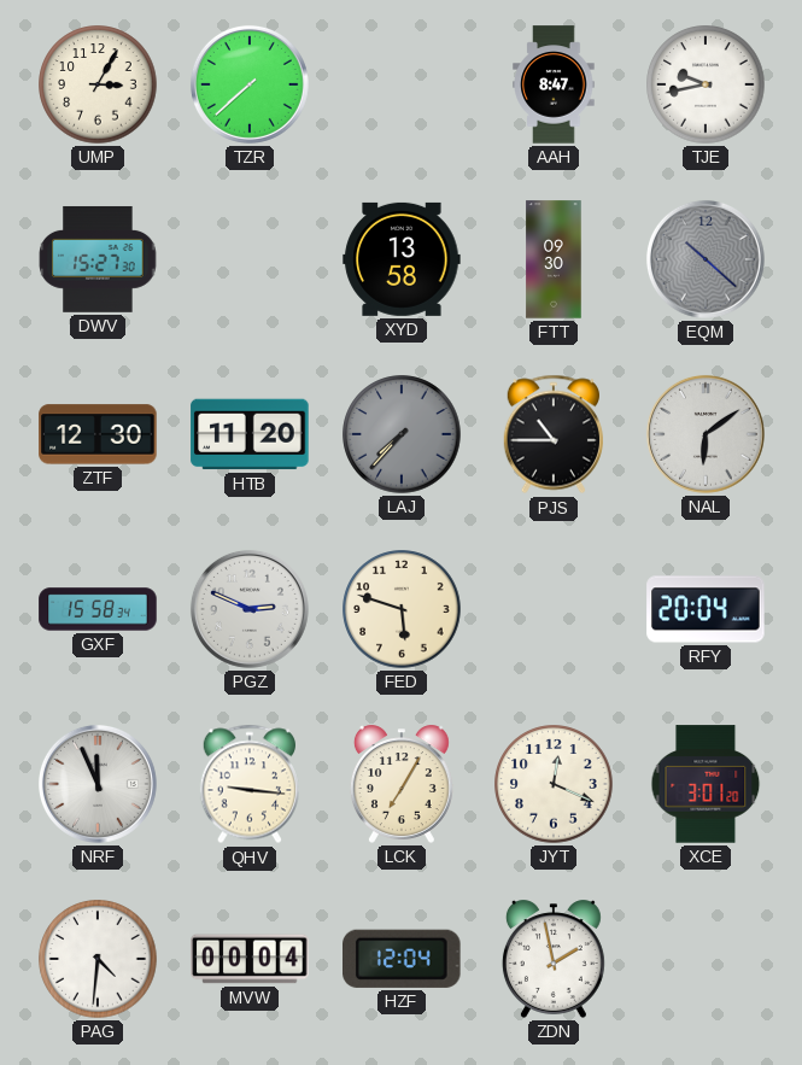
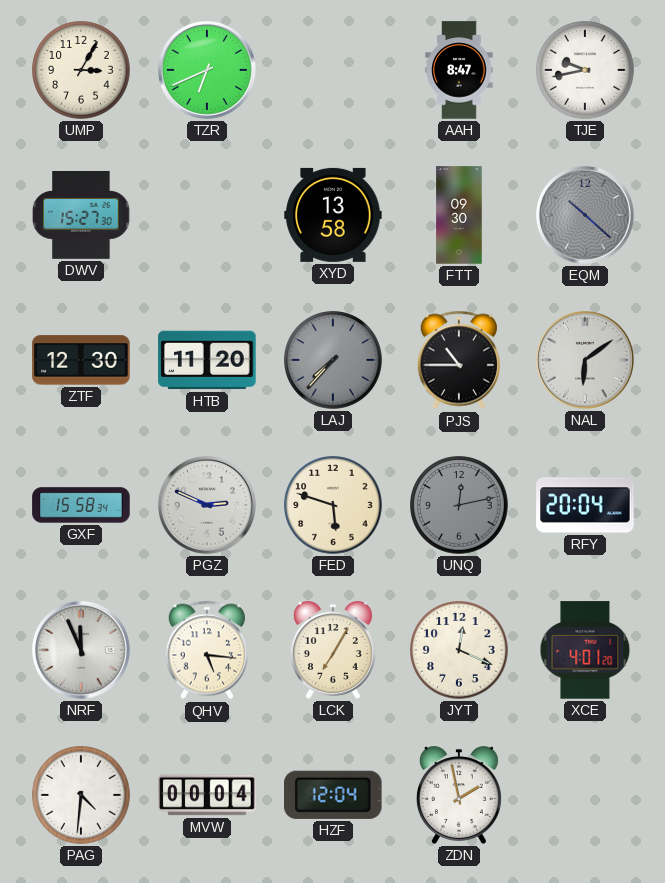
TZR: 7:38 -> 6:41 (207, 70)
UNQ: none -> 12:13 (459, 505)
QHV: 9:16 -> 5:16 (207, 650)
XCE: 3:01 -> 4:01 (585, 650)
